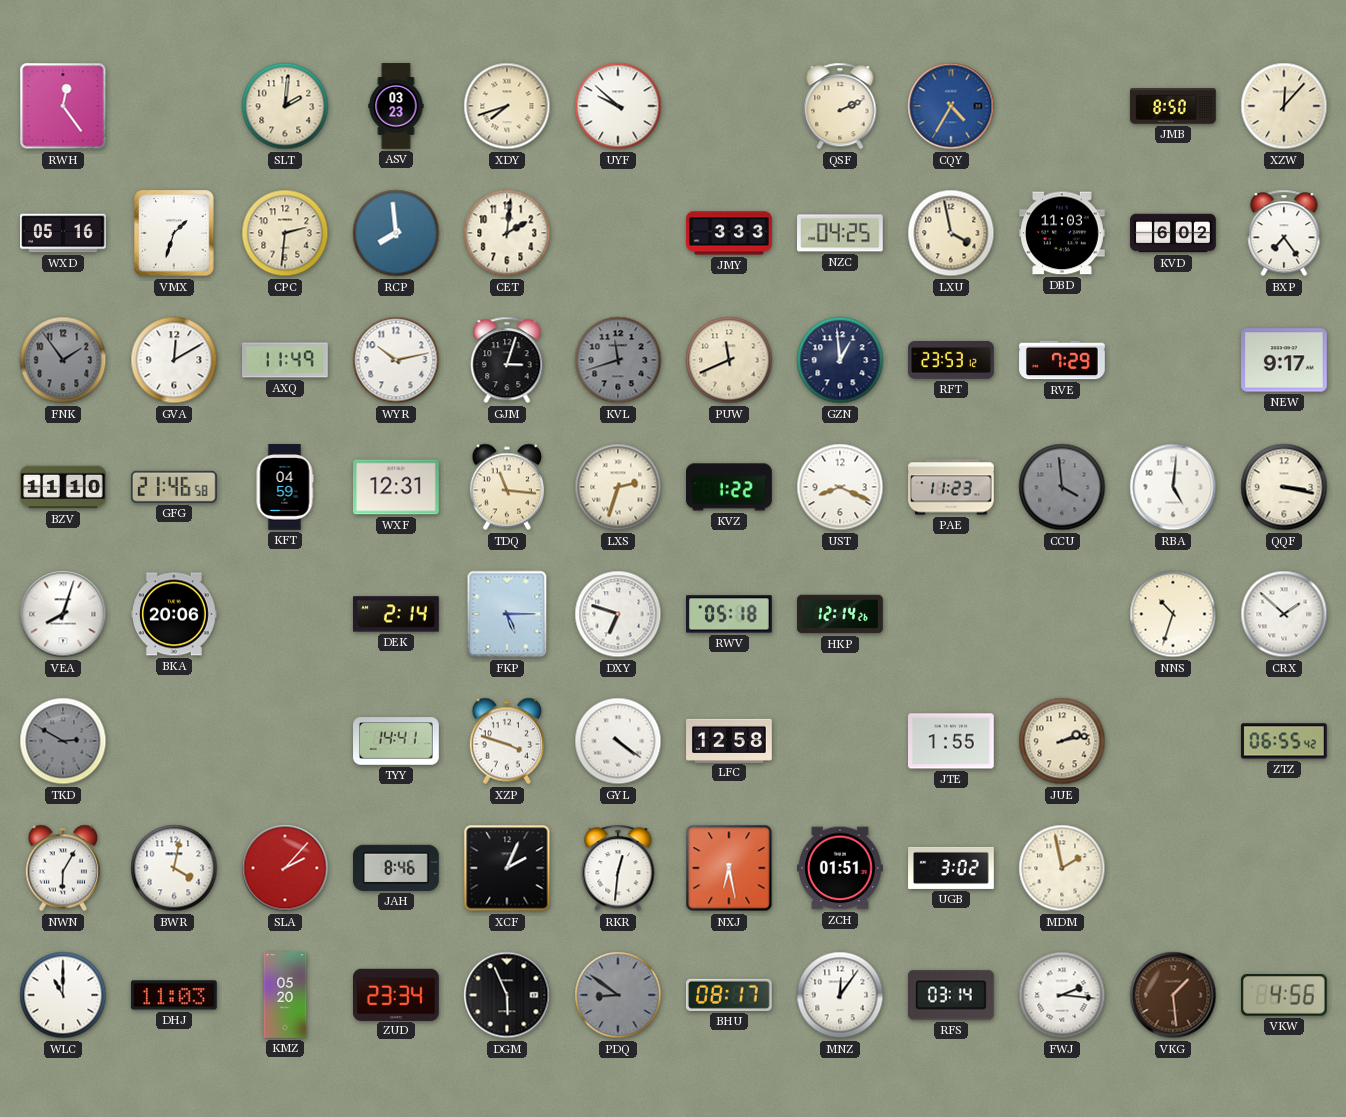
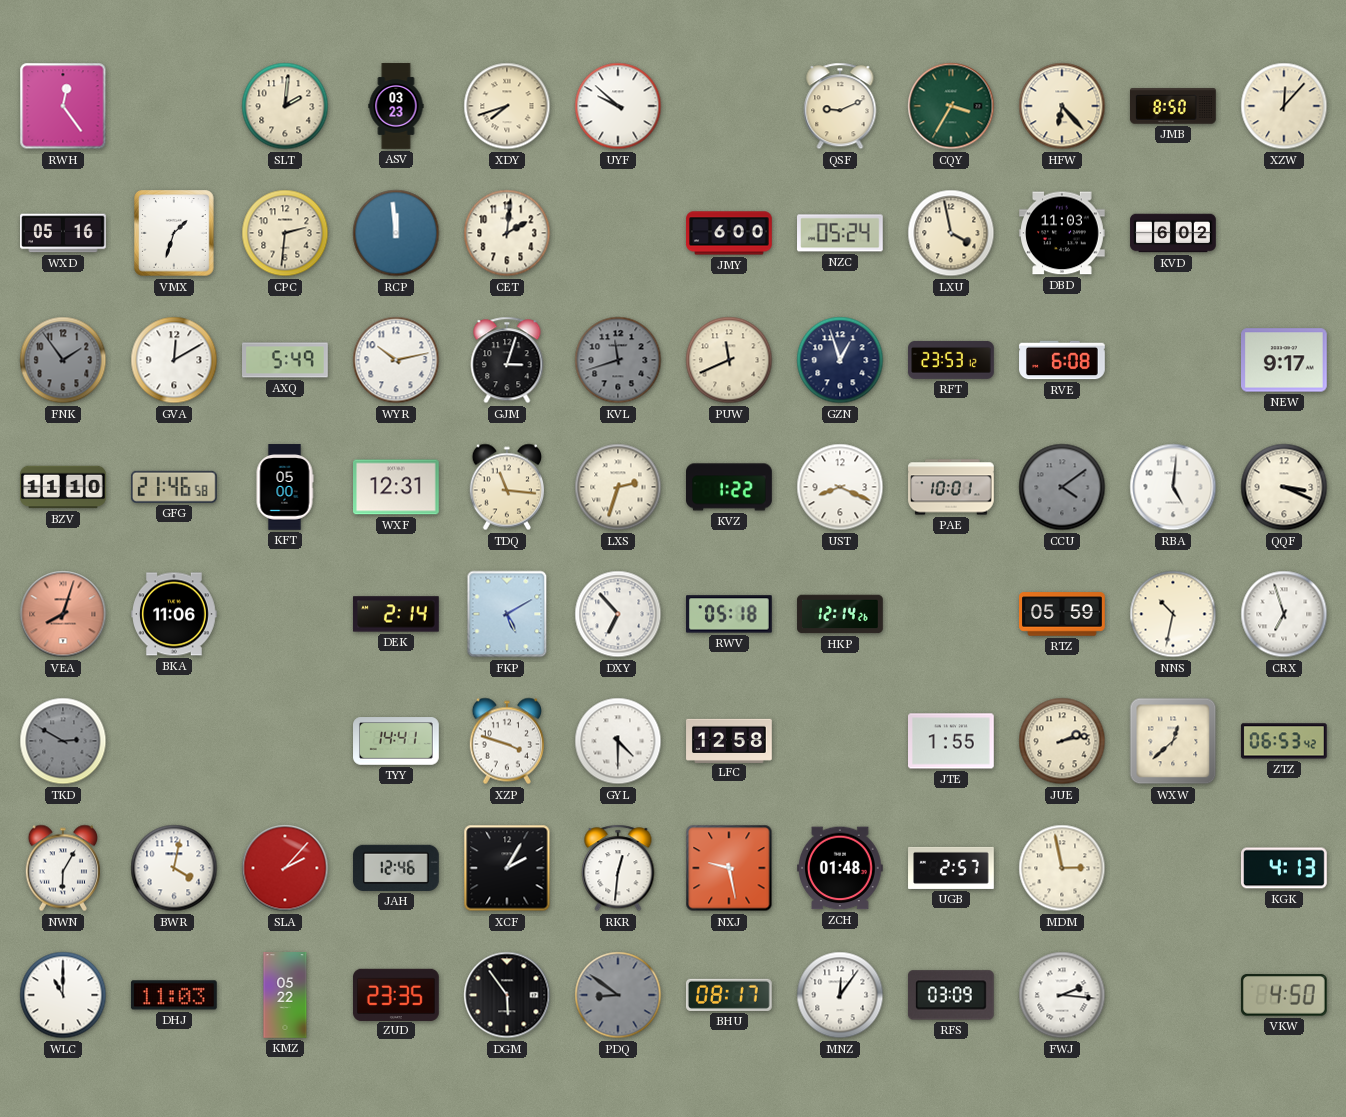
QSF: 2:11 -> 9:11 (840, 106)
CQY: 4:35 -> 3:35 (951, 106)
CQY dial: blue -> green (951, 106)
HFW: none -> 6:23 (1062, 106)
RCP: 7:59 -> 11:59 (396, 233)
JMY: 3:33 -> 6:00 (729, 233)
NZC: 04:25 -> 05:24 (841, 233)
BXP: 7:24 -> none (1284, 233)
AXQ: 11:49 -> 5:49 (285, 360)
GZN: 12:59 -> 12:57 (840, 360)
RVE: 7:29 -> 6:08 (1062, 360)
KFT: 04:59 -> 05:00 (285, 487)
PAE: 11:23 -> 10:01 (951, 487)
CCU: 3:59 -> 4:09 (1062, 487)
QQF: 3:17 -> 3:19 (1284, 487)
VEA dial: white -> salmon (63, 614)
BKA: 20:06 -> 11:06 (174, 614)
FKP: 5:15 -> 5:10 (507, 614)
DXY: 6:48 -> 6:53 (618, 614)
RTZ: none -> 05:59 (1062, 614)
NNS: 10:33 -> 10:32 (1173, 614)
CRX: 1:52 -> 6:57 (1284, 614)
GYL: 4:21 -> 4:30 (618, 741)
WXW: none -> 12:38 (1173, 741)
ZTZ: 06:55 -> 06:53 (1284, 741)
JAH: 8:46 -> 12:46 (397, 868)
XCF: 2:04 -> 2:05 (507, 868)
NXJ: 6:28 -> 9:28 (729, 868)
ZCH: 01:51 -> 01:48 (841, 868)
UGB: 3:02 -> 2:57 (951, 868)
MDM: 1:58 -> 2:58 (1062, 868)
KGK: none -> 4:13 (1285, 868)
KMZ: 05:20 -> 05:22 (285, 995)
ZUD: 23:34 -> 23:35 (397, 994)
DGM: 5:56 -> 5:54 (507, 995)
RFS: 03:14 -> 03:09 (951, 995)
VKG: 1:29 -> none (1173, 995)
VKW: 4:56 -> 4:50 (1284, 995)
